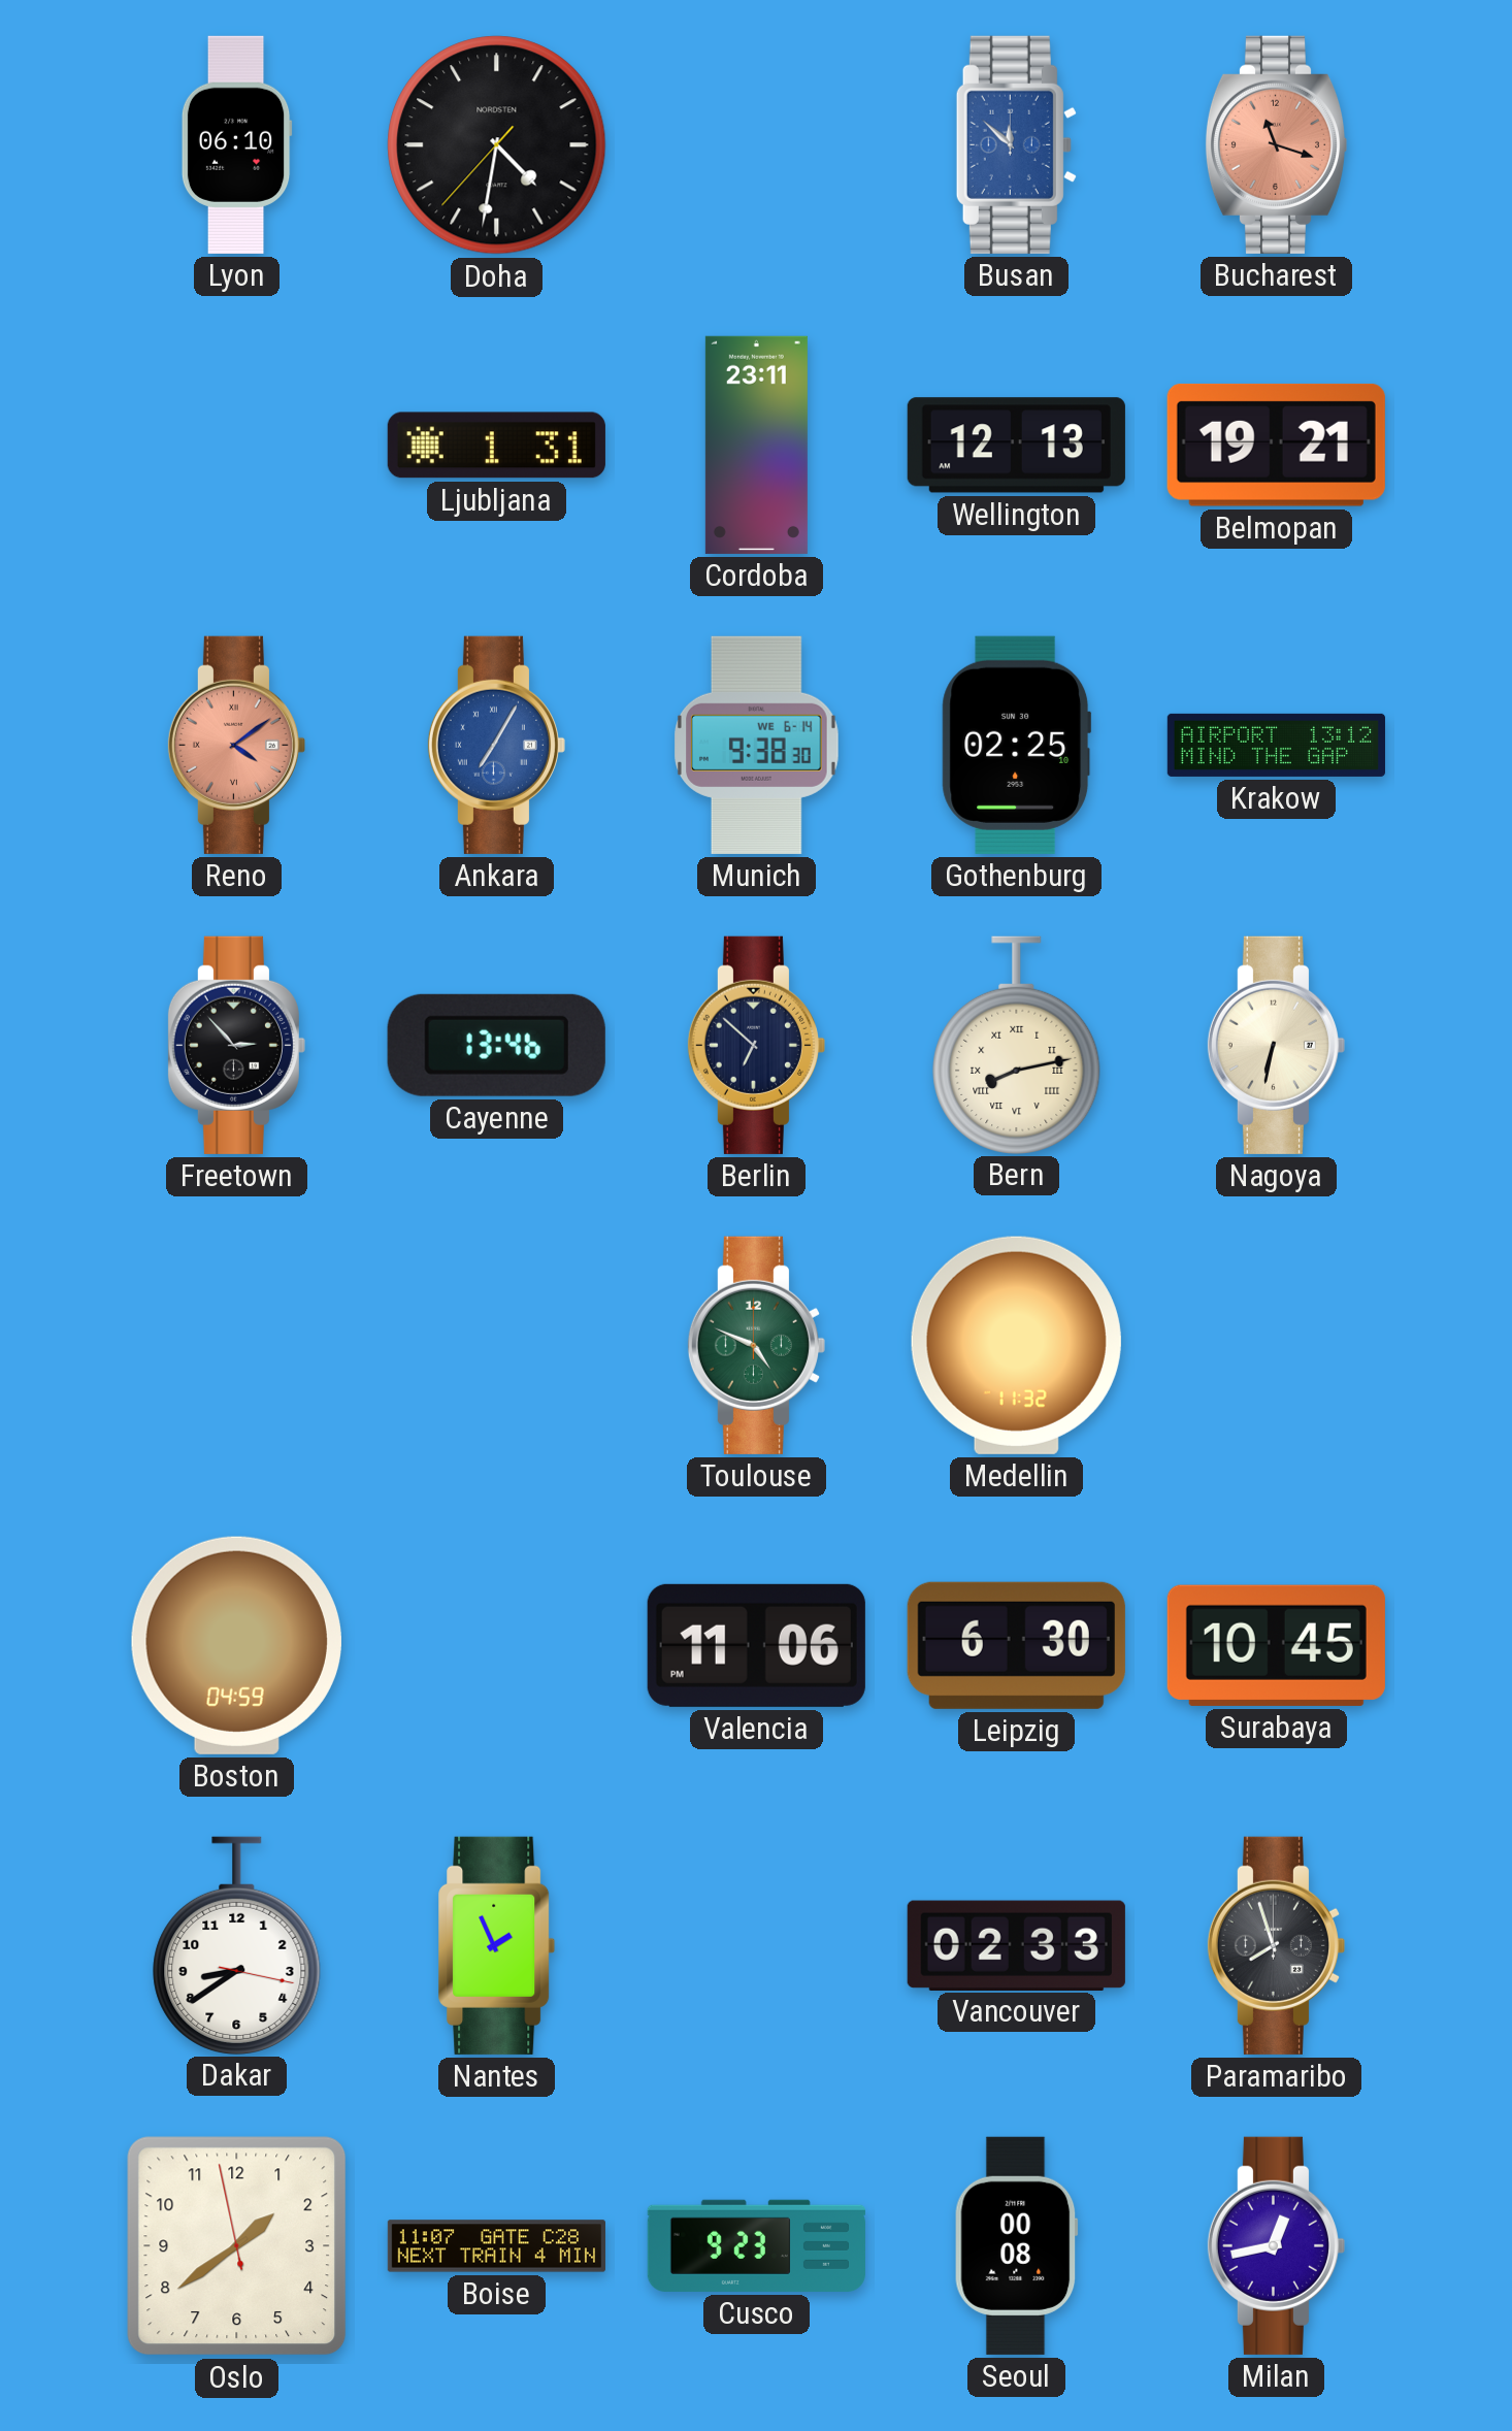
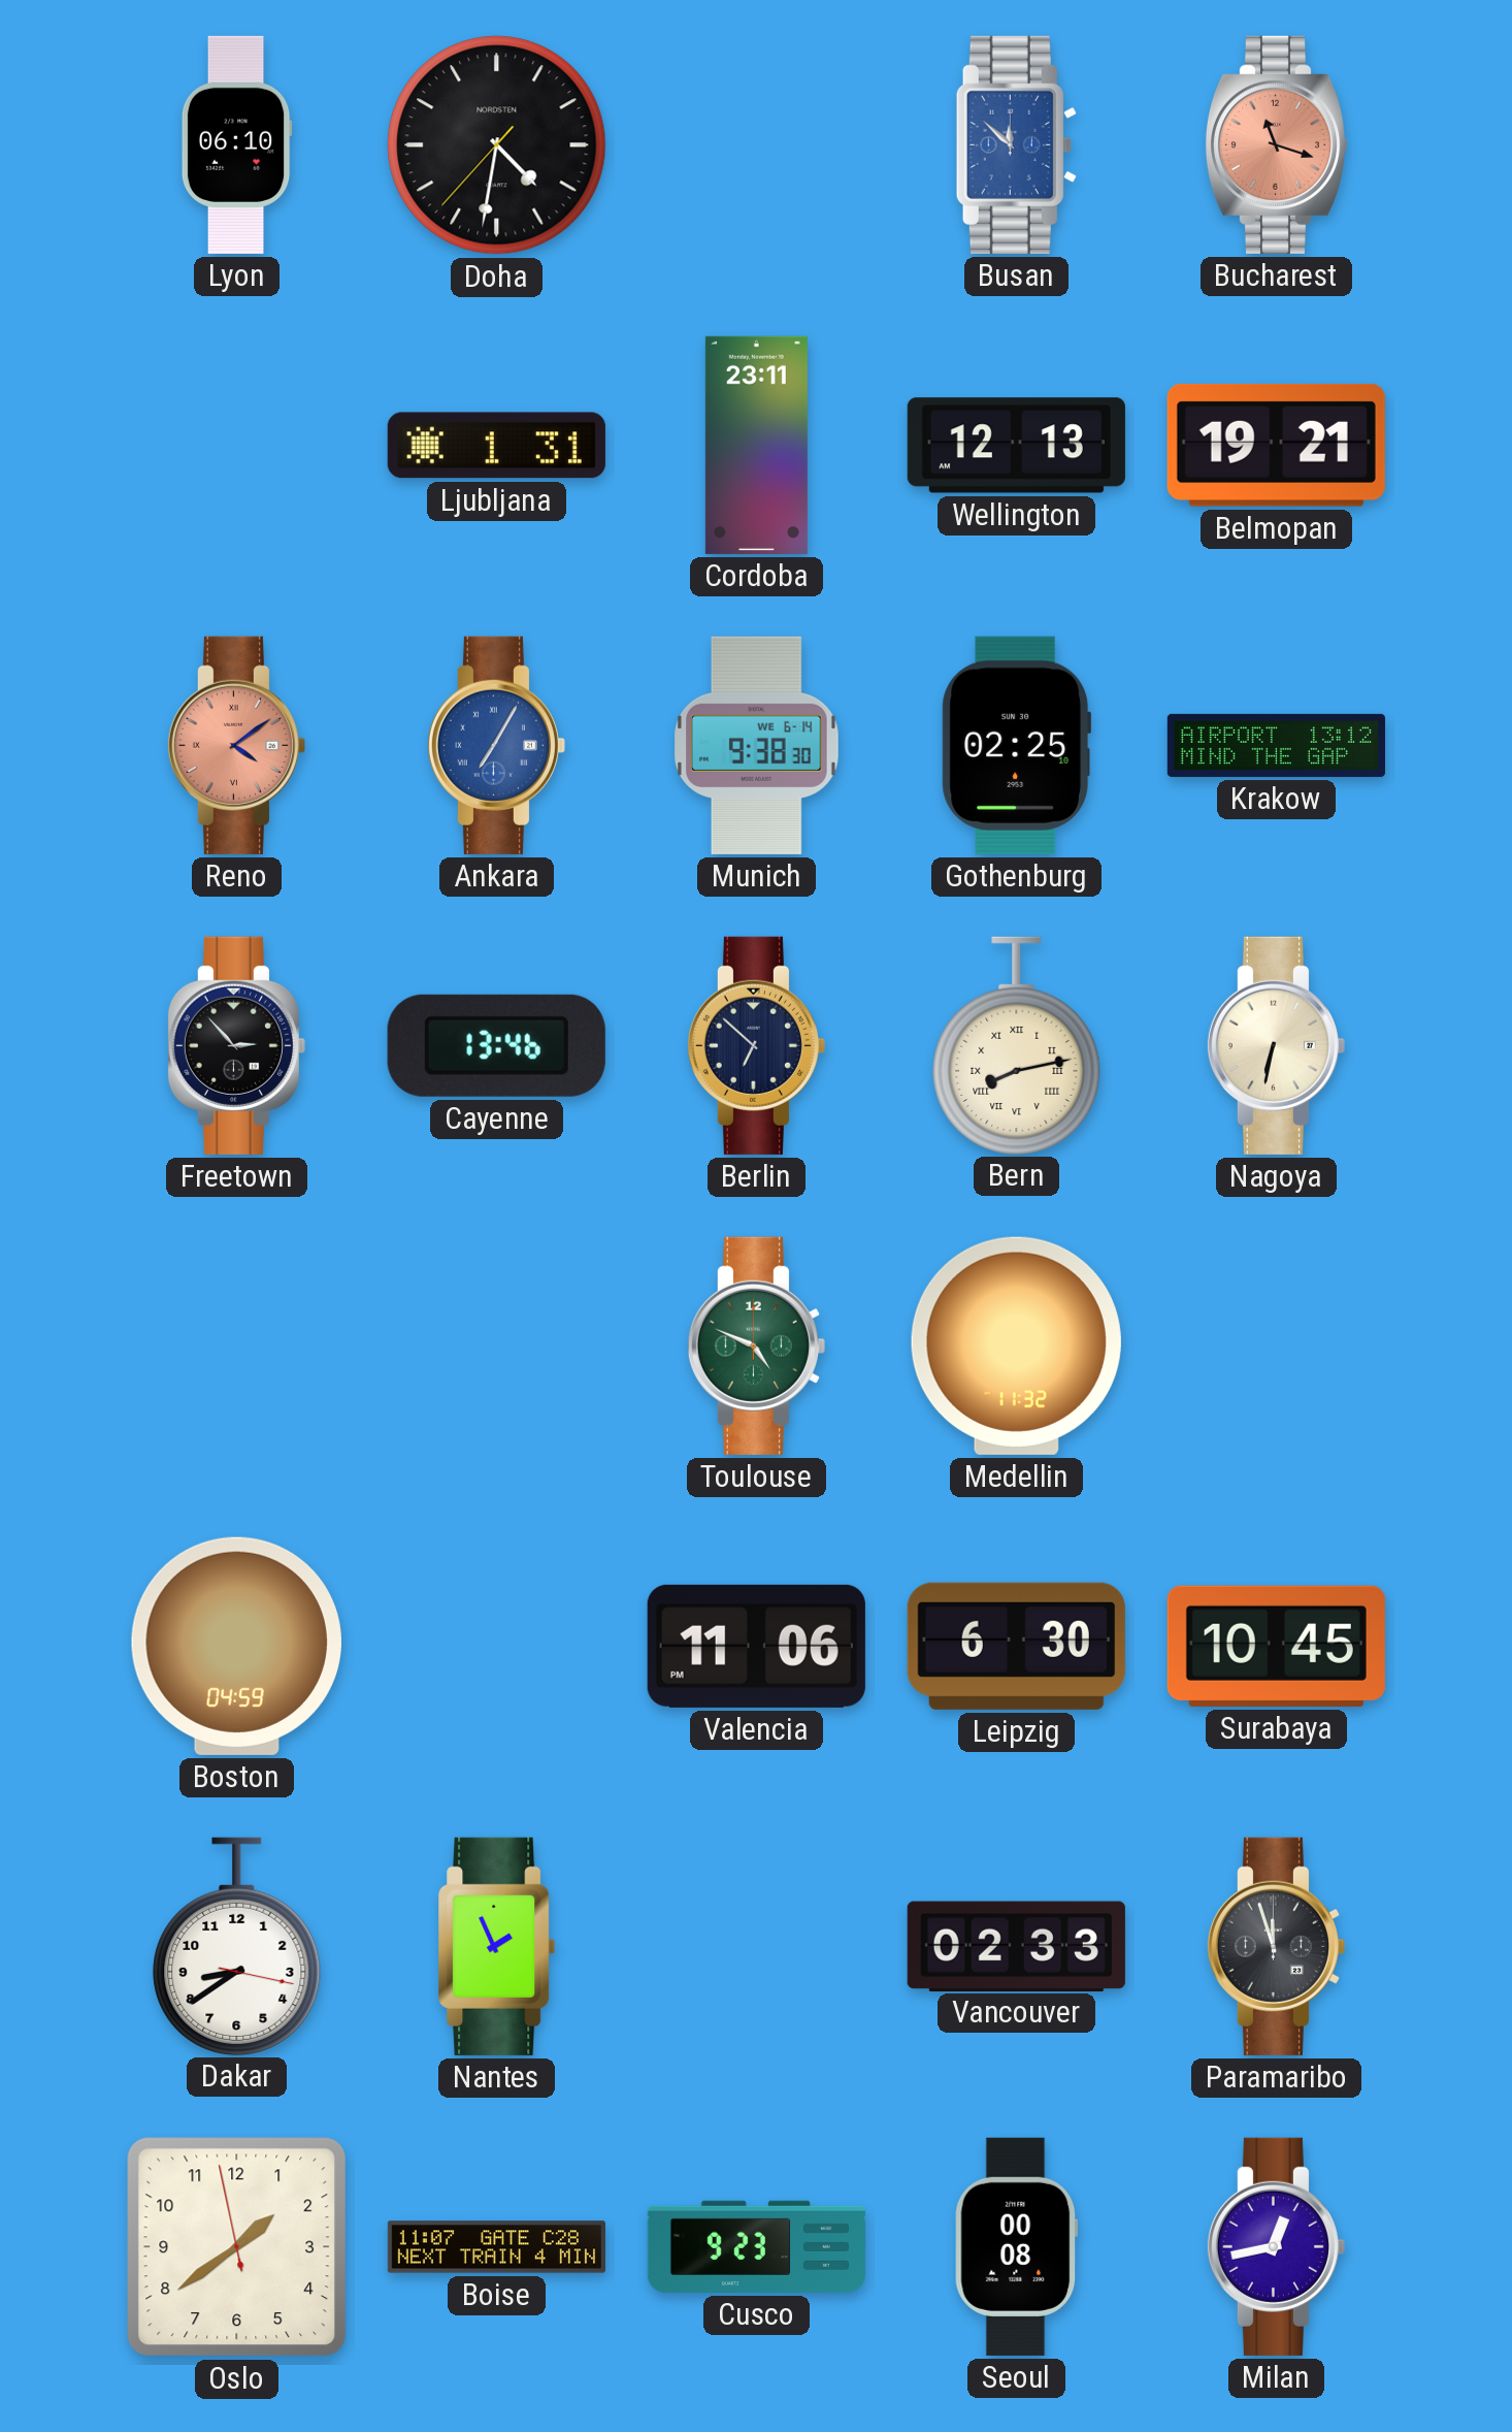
Paramaribo: 7:57 -> 11:57 (1276, 1946)
